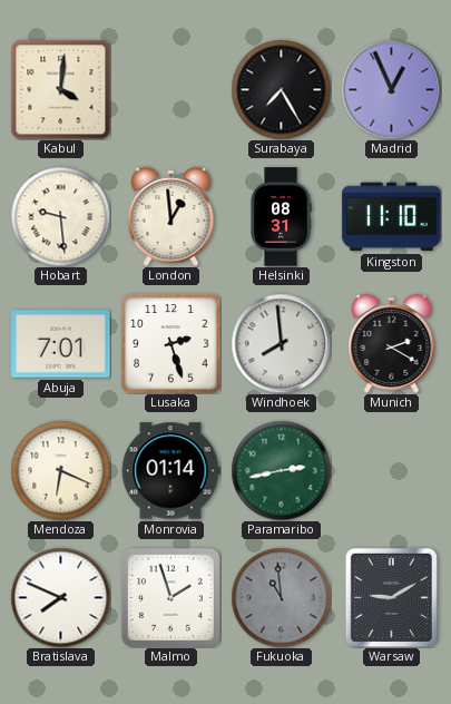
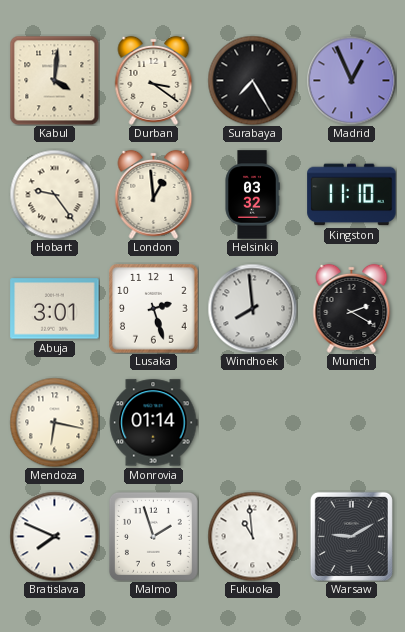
Durban: none -> 3:21 (154, 80)
Hobart: 9:29 -> 9:24 (54, 194)
Helsinki: 08:31 -> 03:32 (252, 195)
Abuja: 7:01 -> 3:01 (55, 309)
Mendoza: 6:19 -> 6:17 (54, 422)
Paramaribo: 2:43 -> none (281, 470)
Fukuoka dial: grey -> white (252, 536)
